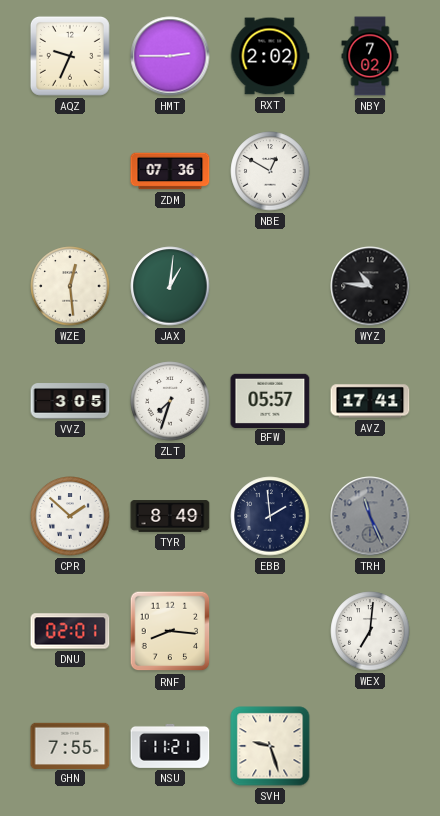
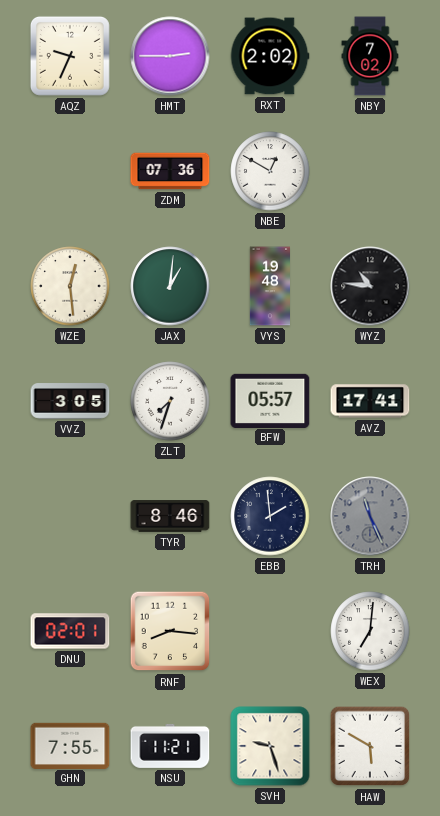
VYS: none -> 19:48 (270, 286)
CPR: 1:52 -> none (70, 516)
TYR: 8:49 -> 8:46 (170, 516)
HAW: none -> 5:50 (370, 746)
